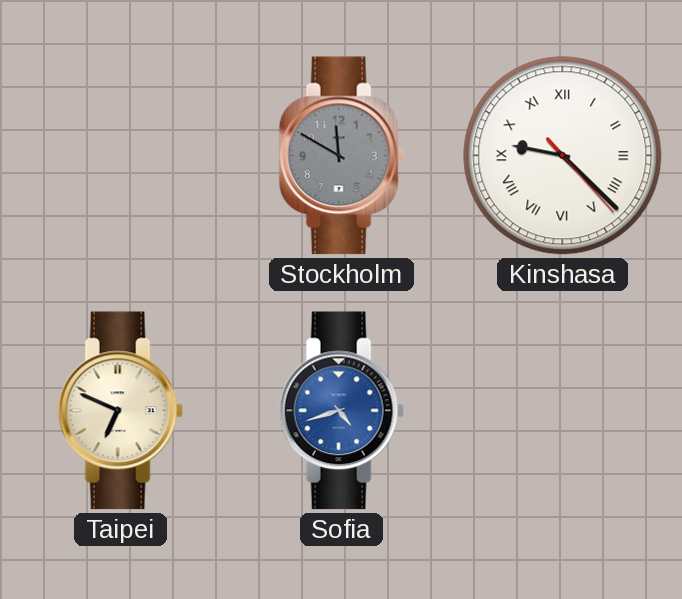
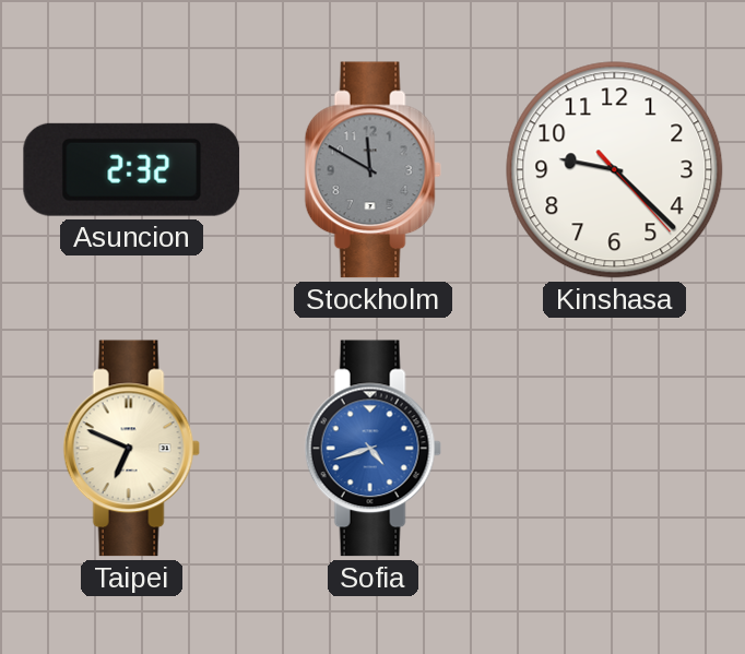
Asuncion: none -> 2:32 (132, 169)
Kinshasa numerals: Roman -> Arabic (615, 170)
